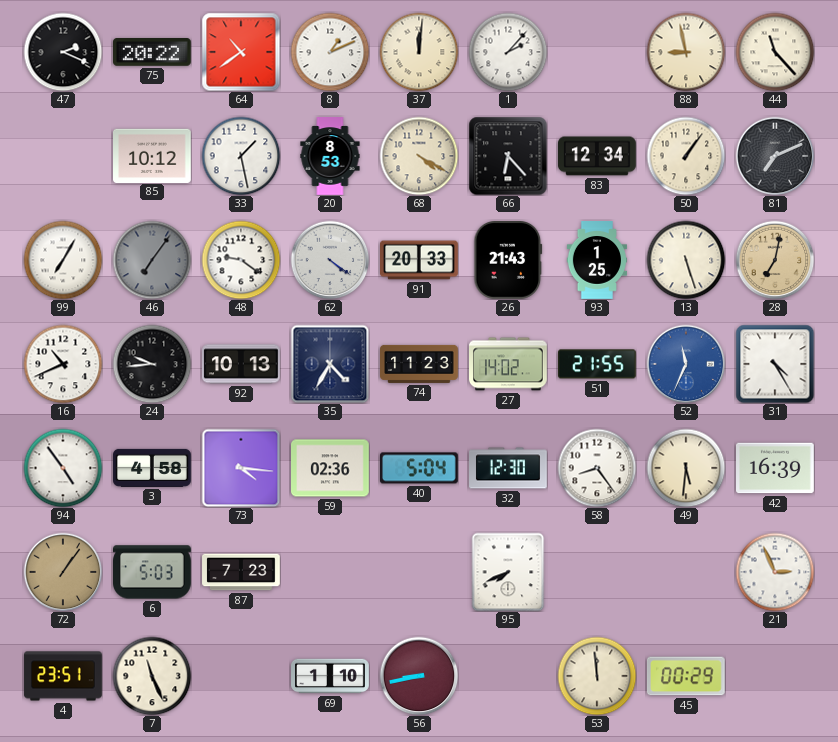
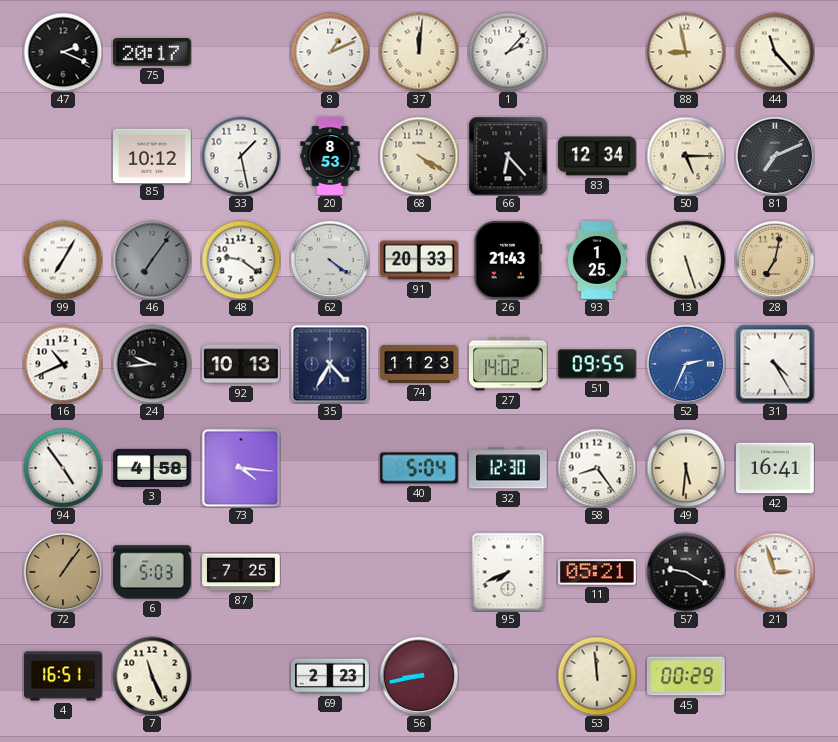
75: 20:22 -> 20:17 (153, 53)
64: 10:39 -> none (241, 52)
50: 1:06 -> 5:15 (686, 156)
51: 21:55 -> 09:55 (598, 364)
52: 11:34 -> 2:34 (686, 364)
59: 02:36 -> none (331, 468)
42: 16:39 -> 16:41 (776, 468)
87: 7:23 -> 7:25 (241, 572)
11: none -> 05:21 (598, 572)
57: none -> 9:20 (686, 572)
21: 2:56 -> 2:57 (775, 572)
4: 23:51 -> 16:51 (63, 676)
69: 1:10 -> 2:23 (330, 676)
